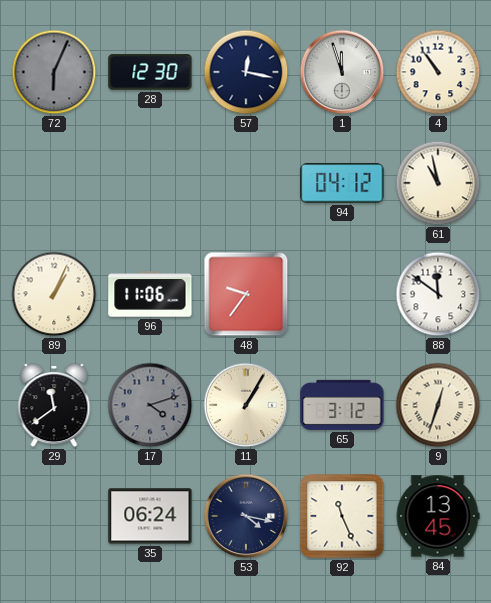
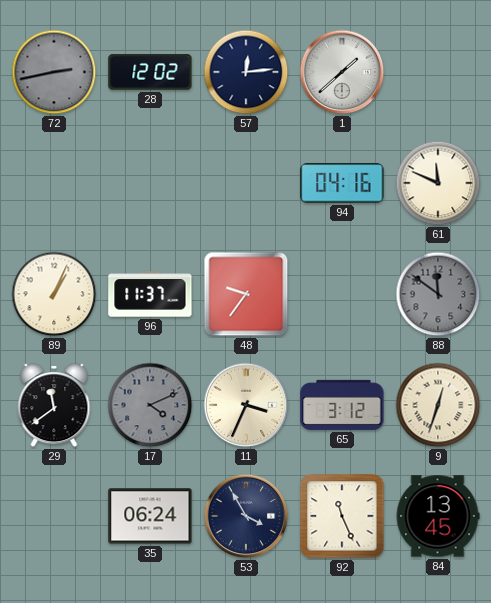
72: 6:04 -> 2:43 (54, 72)
28: 12:30 -> 12:02 (150, 72)
57: 12:17 -> 12:14 (246, 72)
1: 11:57 -> 1:38 (342, 72)
4: 10:54 -> none (438, 72)
94: 04:12 -> 04:16 (342, 183)
61: 10:58 -> 11:49 (438, 183)
96: 11:06 -> 11:37 (150, 294)
88 dial: white -> grey (438, 294)
17: 4:12 -> 4:11 (150, 405)
11: 1:05 -> 3:34 (246, 405)
53: 4:17 -> 3:55 (246, 516)
